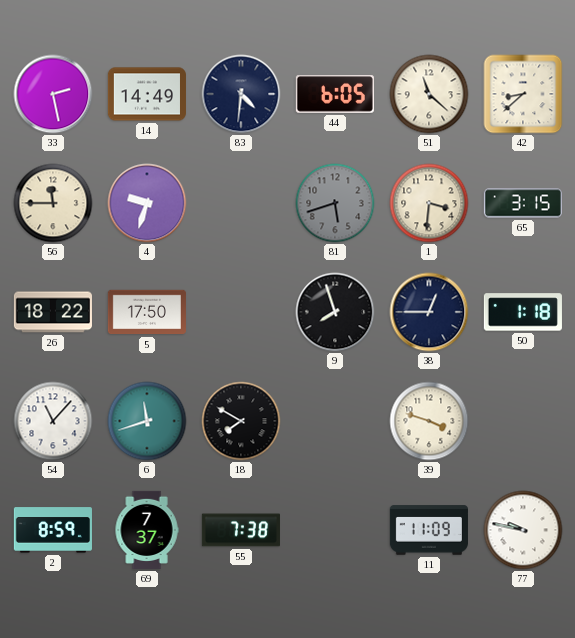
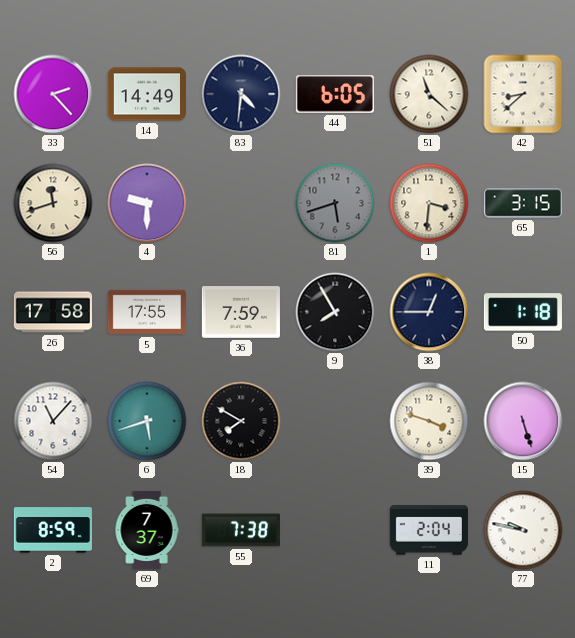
33: 2:28 -> 2:23 (53, 94)
56: 11:45 -> 11:42 (53, 203)
4: 9:33 -> 9:30 (147, 203)
26: 18:22 -> 17:58 (53, 312)
5: 17:50 -> 17:55 (147, 312)
36: none -> 7:59 (241, 312)
9: 7:57 -> 7:55 (335, 312)
6: 11:42 -> 5:42 (147, 421)
15: none -> 5:27 (523, 421)
11: 11:09 -> 2:04 (429, 530)
